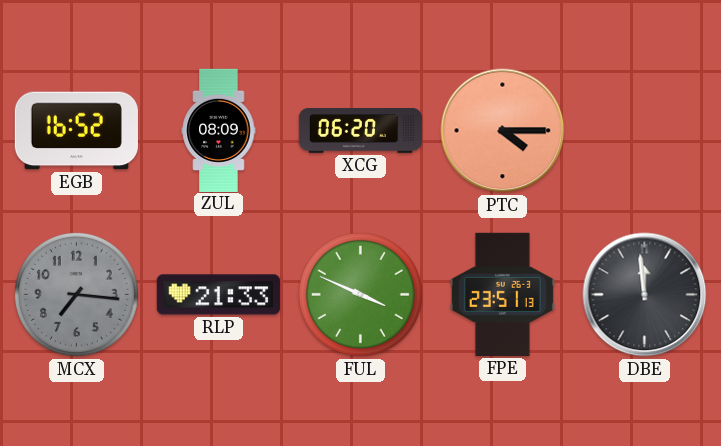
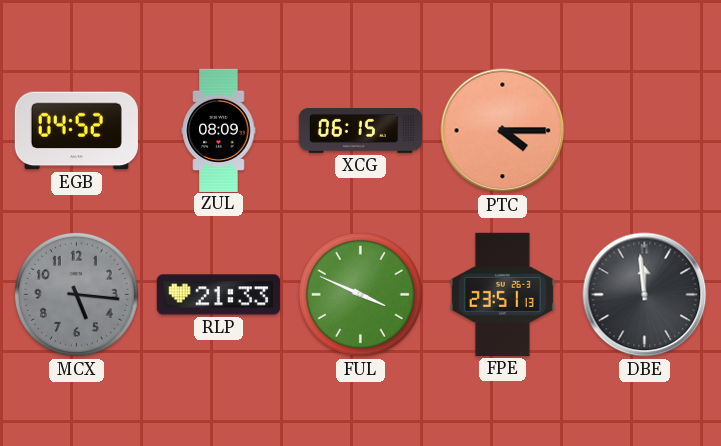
EGB: 16:52 -> 04:52 (76, 131)
XCG: 06:20 -> 06:15 (360, 131)
MCX: 7:16 -> 5:16 (76, 294)
